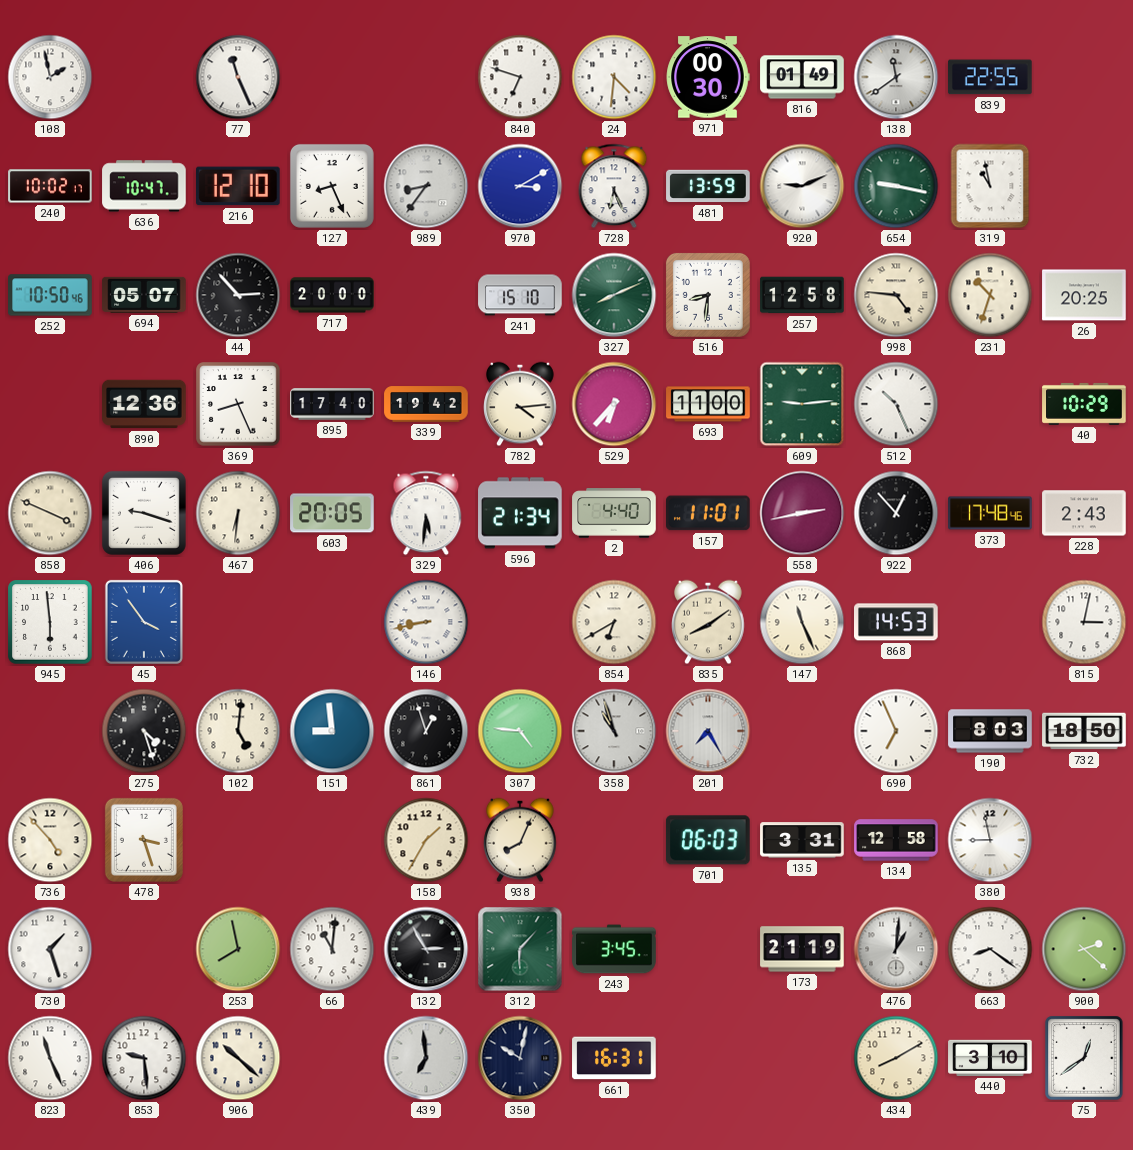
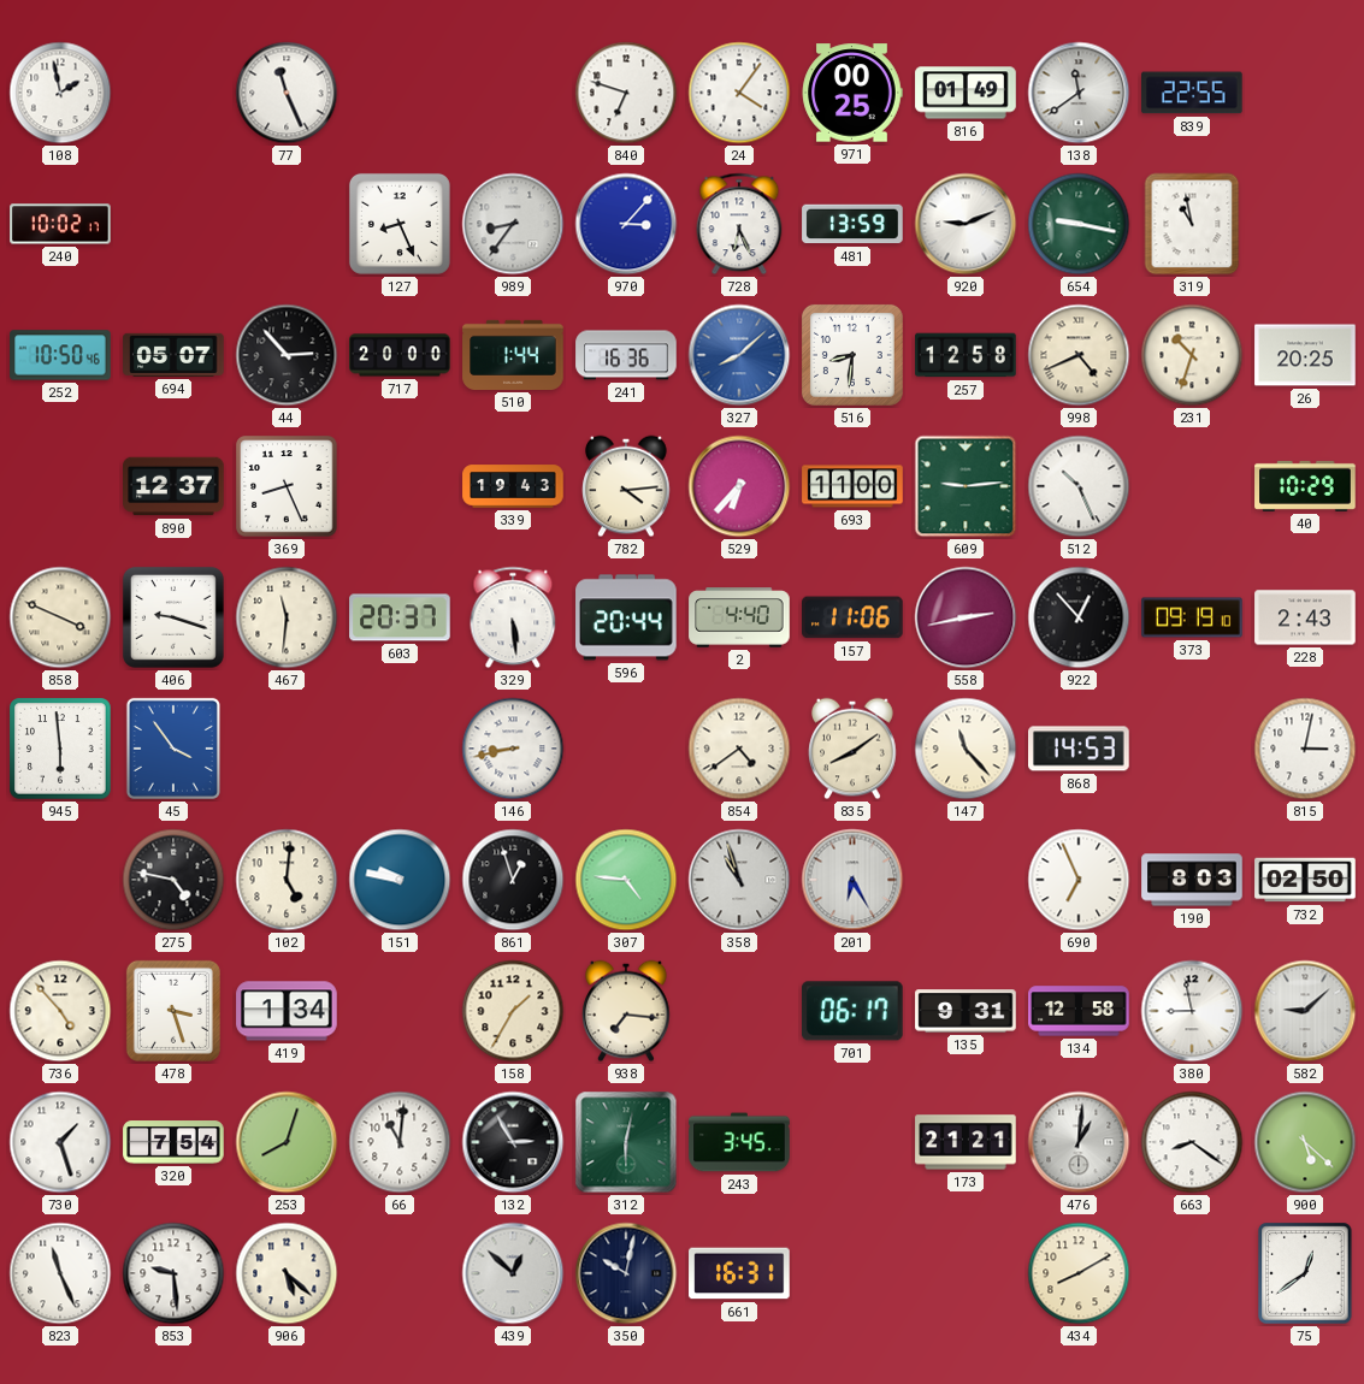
24: 4:31 -> 4:06 (739, 93)
971: 00:30 -> 00:25 (852, 93)
636: 10:47 -> none (144, 186)
216: 12:10 -> none (239, 186)
970: 3:10 -> 3:07 (626, 224)
510: none -> 1:44 (513, 355)
241: 15:10 -> 16:36 (626, 355)
327: 8:11 -> 8:08 (739, 355)
327 dial: green -> blue (739, 355)
998: 4:46 -> 4:41 (1079, 355)
890: 12:36 -> 12:37 (173, 486)
895: 17:40 -> none (332, 404)
339: 19:42 -> 19:43 (513, 486)
467: 6:31 -> 11:31 (287, 617)
603: 20:05 -> 20:37 (400, 617)
329: 5:31 -> 5:29 (513, 617)
596: 21:34 -> 20:44 (626, 617)
157: 11:01 -> 11:06 (854, 617)
373: 17:48 -> 09:19 (1192, 617)
854: 6:40 -> 4:39 (739, 749)
147: 11:26 -> 11:23 (966, 749)
275: 4:27 -> 4:47 (173, 880)
151: 8:59 -> 9:47 (400, 880)
201: 7:25 -> 6:25 (852, 880)
732: 18:50 -> 02:50 (1305, 880)
419: none -> 1:34 (287, 1011)
938: 8:04 -> 7:16 (626, 1011)
701: 06:03 -> 06:17 (852, 1011)
135: 3:31 -> 9:31 (966, 1011)
582: none -> 9:08 (1305, 1011)
320: none -> 7:54 (173, 1142)
253: 7:58 -> 8:03 (287, 1142)
312: 6:07 -> 6:02 (626, 1142)
173: 21:19 -> 21:21 (966, 1142)
900: 2:22 -> 5:22 (1305, 1142)
906: 10:22 -> 5:22 (287, 1273)
439: 6:59 -> 12:52 (513, 1273)
440: 3:10 -> none (990, 1058)
